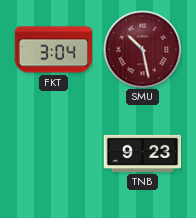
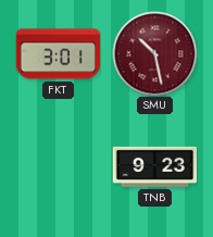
FKT: 3:04 -> 3:01 (58, 54)
